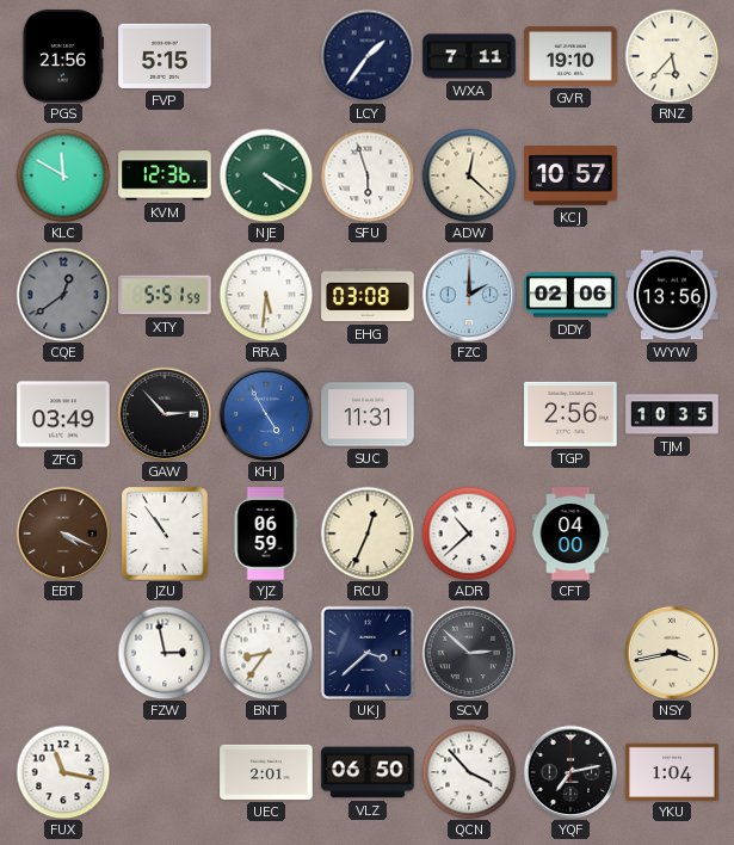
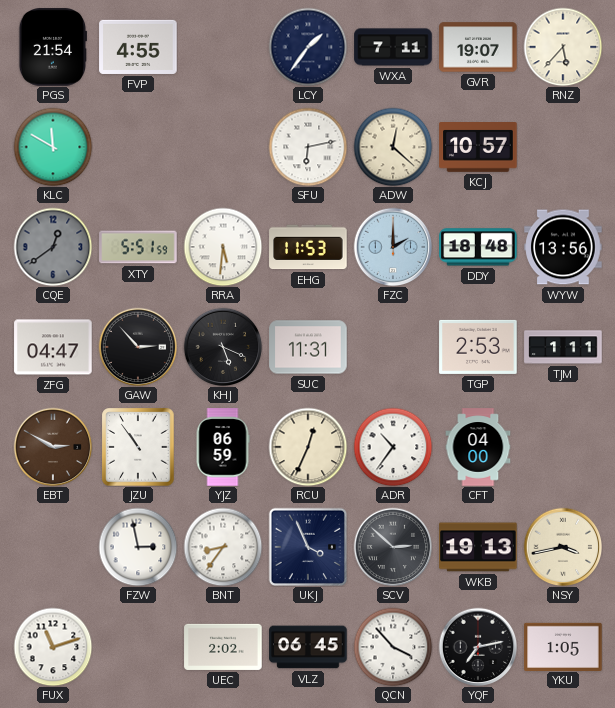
PGS: 21:56 -> 21:54 (53, 47)
FVP: 5:15 -> 4:55 (138, 47)
GVR: 19:10 -> 19:07 (478, 47)
KVM: 12:36 -> none (165, 175)
NJE: 4:20 -> none (266, 175)
SFU: 5:57 -> 6:13 (308, 147)
EHG: 03:08 -> 11:53 (308, 247)
DDY: 02:06 -> 18:48 (478, 247)
ZFG: 03:49 -> 04:47 (53, 347)
KHJ: 4:55 -> 5:19 (223, 347)
KHJ dial: blue -> black (223, 347)
TGP: 2:56 -> 2:53 (478, 347)
TJM: 10:35 -> 1:11 (563, 347)
EBT: 4:19 -> 2:50 (53, 447)
ADR: 10:38 -> 10:36 (393, 447)
UKJ: 3:38 -> 3:56 (308, 547)
WKB: none -> 19:13 (478, 547)
FUX: 11:17 -> 11:12 (53, 647)
UEC: 2:01 -> 2:02 (223, 647)
VLZ: 06:50 -> 06:45 (308, 647)
YKU: 1:04 -> 1:05 (563, 646)
